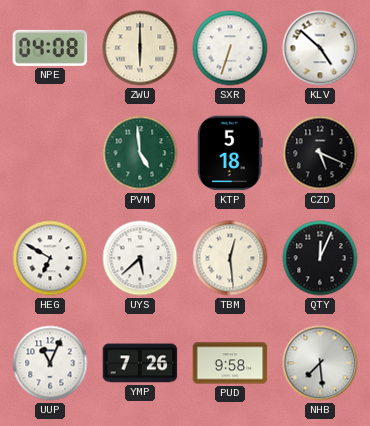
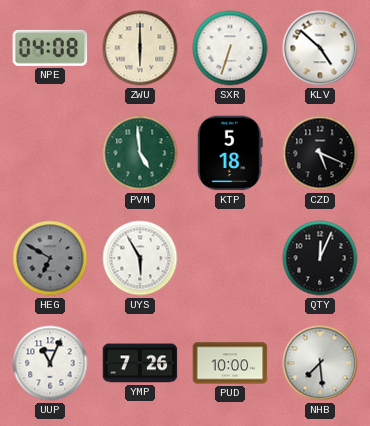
HEG dial: white -> grey (50, 258)
UYS: 5:38 -> 5:55 (140, 258)
TBM: 12:29 -> none (230, 258)
PUD: 9:58 -> 10:00 (230, 363)
